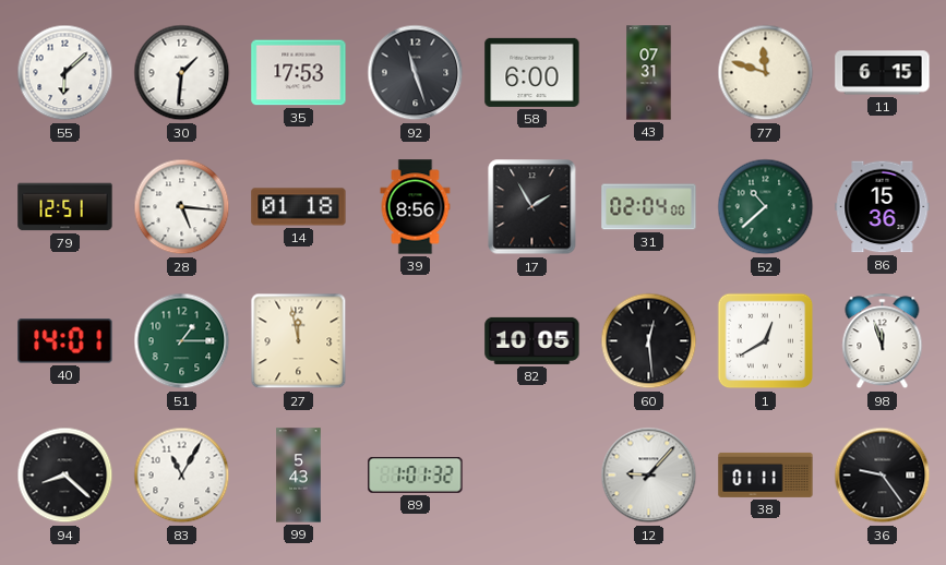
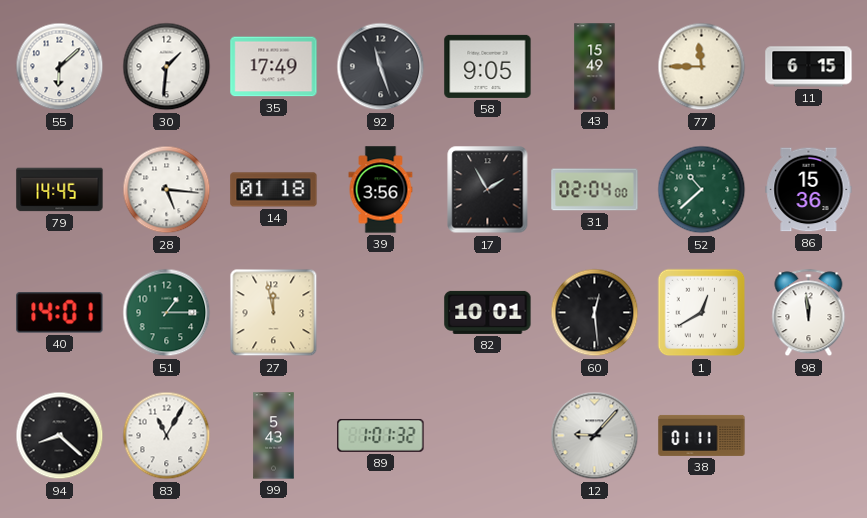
35: 17:53 -> 17:49 (274, 67)
58: 6:00 -> 9:05 (488, 66)
43: 07:31 -> 15:49 (595, 67)
77: 11:48 -> 11:45 (702, 67)
79: 12:51 -> 14:45 (60, 190)
39: 8:56 -> 3:56 (381, 190)
82: 10:05 -> 10:01 (488, 312)
98: 11:57 -> 11:59 (809, 313)
36: 9:24 -> none (883, 476)
